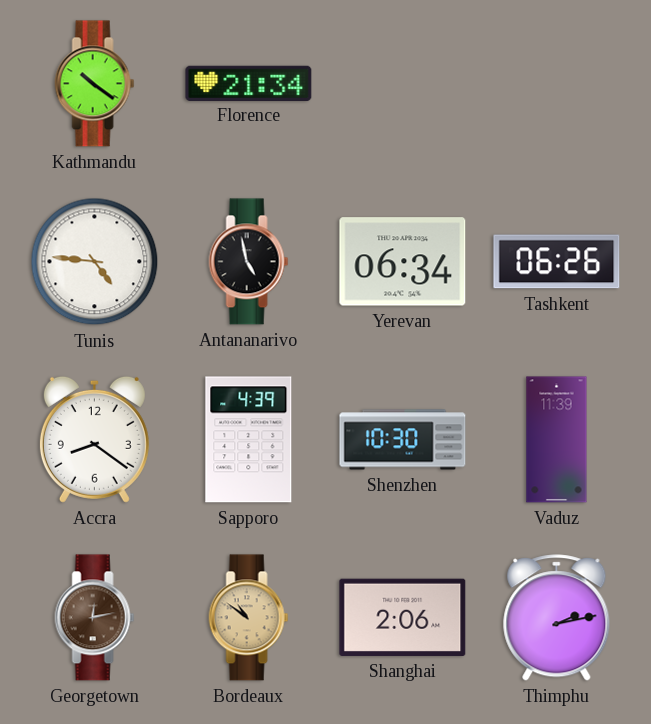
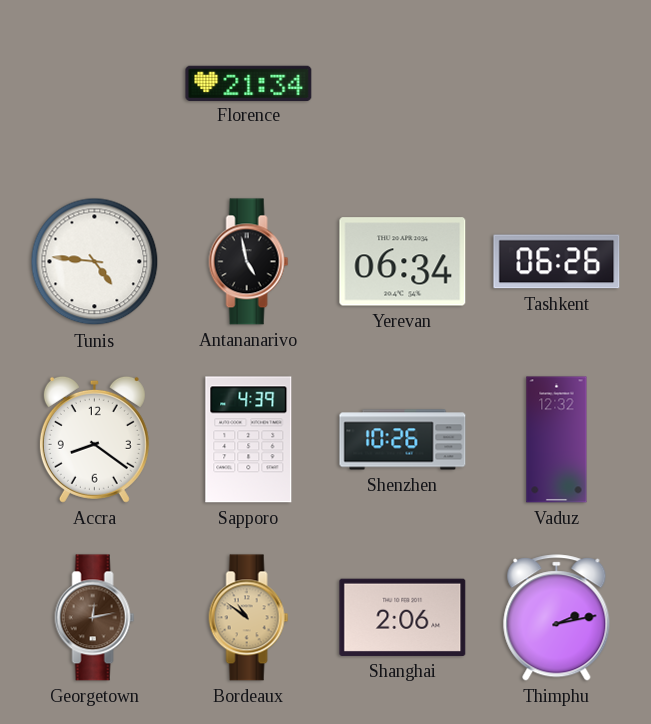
Kathmandu: 10:21 -> none (95, 84)
Shenzhen: 10:30 -> 10:26 (403, 440)
Vaduz: 11:39 -> 12:32 (557, 440)
